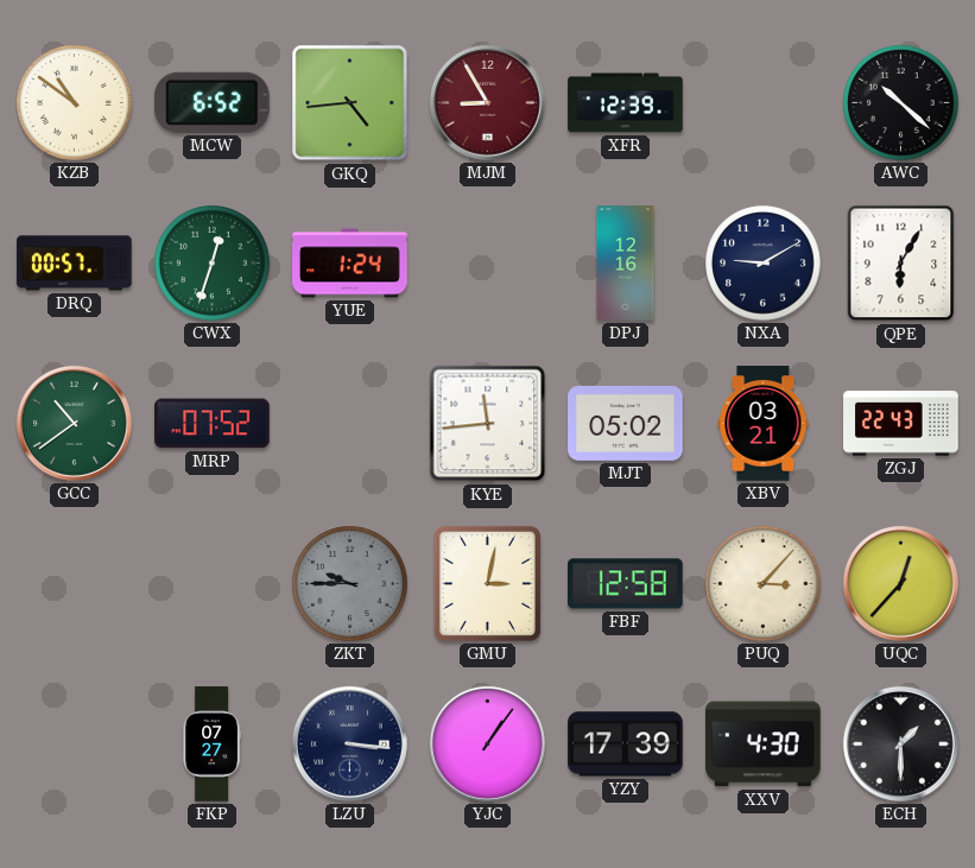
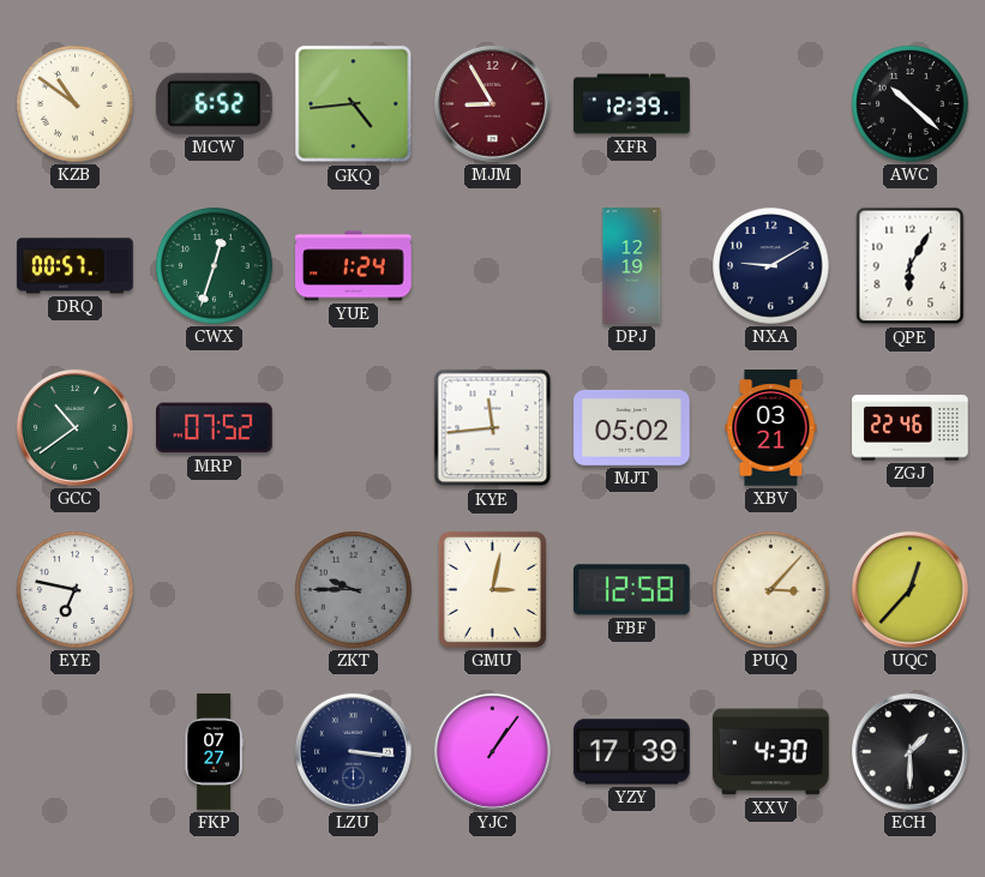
DPJ: 12:16 -> 12:19 (632, 266)
ZGJ: 22:43 -> 22:46 (911, 428)
EYE: none -> 6:47 (76, 590)
